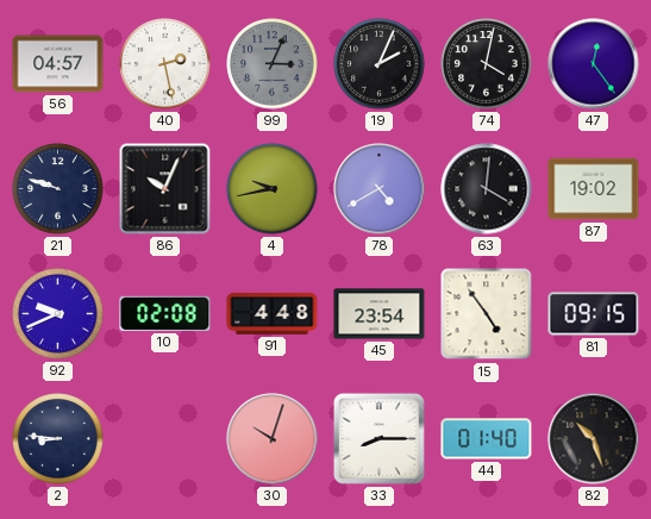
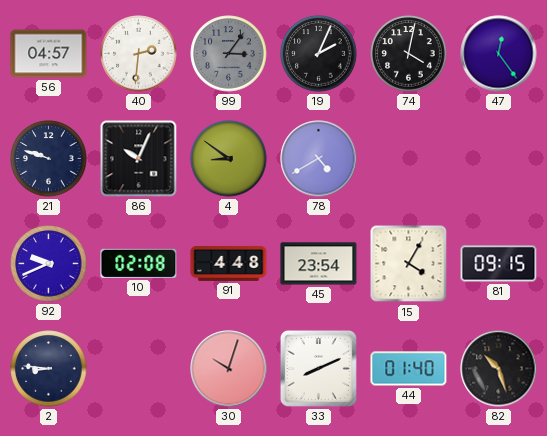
40: 2:28 -> 2:31 (139, 54)
99: 3:04 -> 3:06 (229, 54)
4: 9:43 -> 8:51 (229, 159)
63: 4:01 -> none (487, 189)
87: 19:02 -> none (594, 189)
15: 4:54 -> 4:05 (409, 264)
33: 8:15 -> 8:11 (318, 368)
